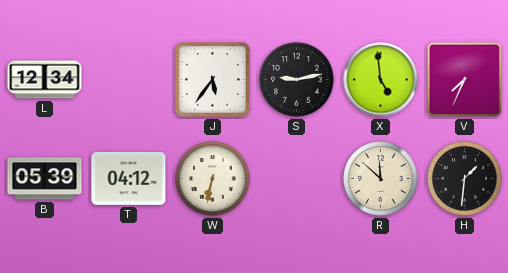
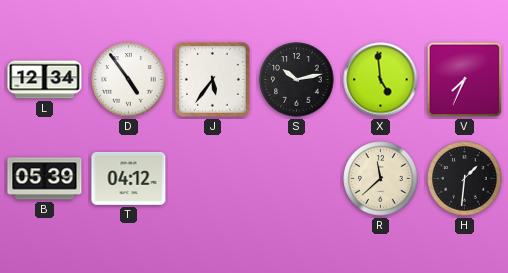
D: none -> 4:54 (129, 80)
S: 9:13 -> 10:13 (297, 80)
W: 6:32 -> none (213, 179)
R: 11:52 -> 11:38 (381, 179)
